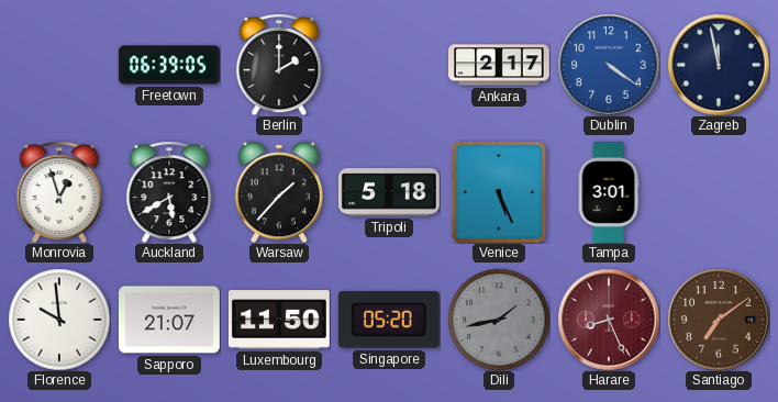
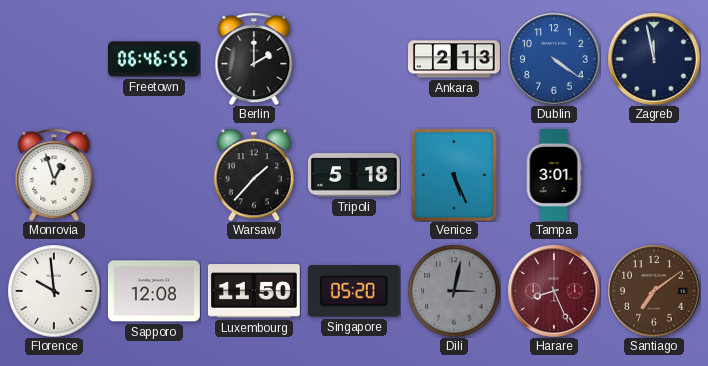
Freetown: 06:39 -> 06:46 (155, 59)
Ankara: 2:17 -> 2:13 (455, 59)
Auckland: 5:40 -> none (169, 192)
Sapporo: 21:07 -> 12:08 (154, 291)
Dili: 1:43 -> 3:02 (454, 291)
